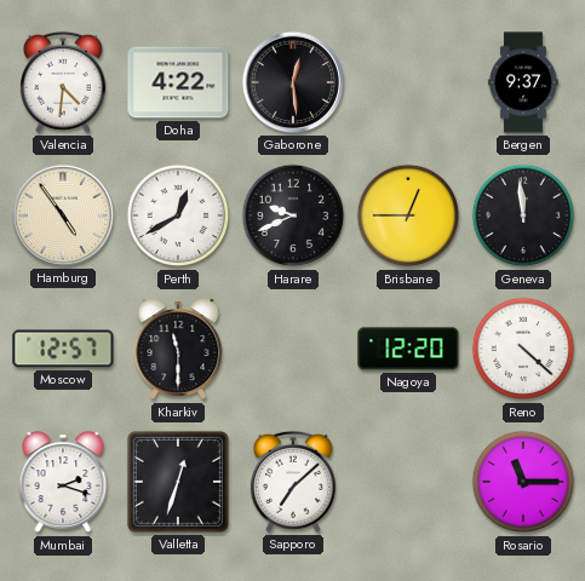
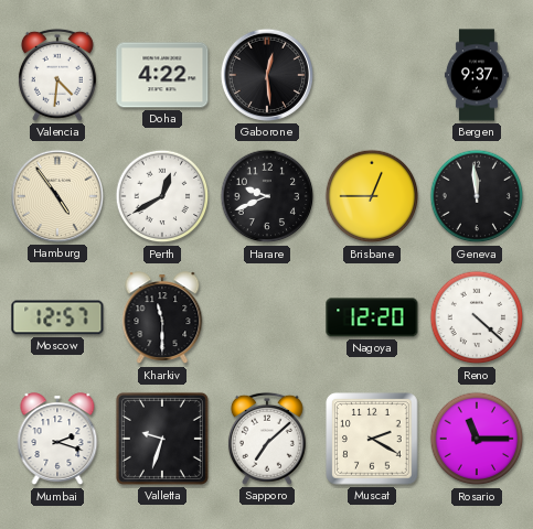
Valletta: 12:33 -> 9:33 (162, 439)
Muscat: none -> 2:20 (372, 439)
